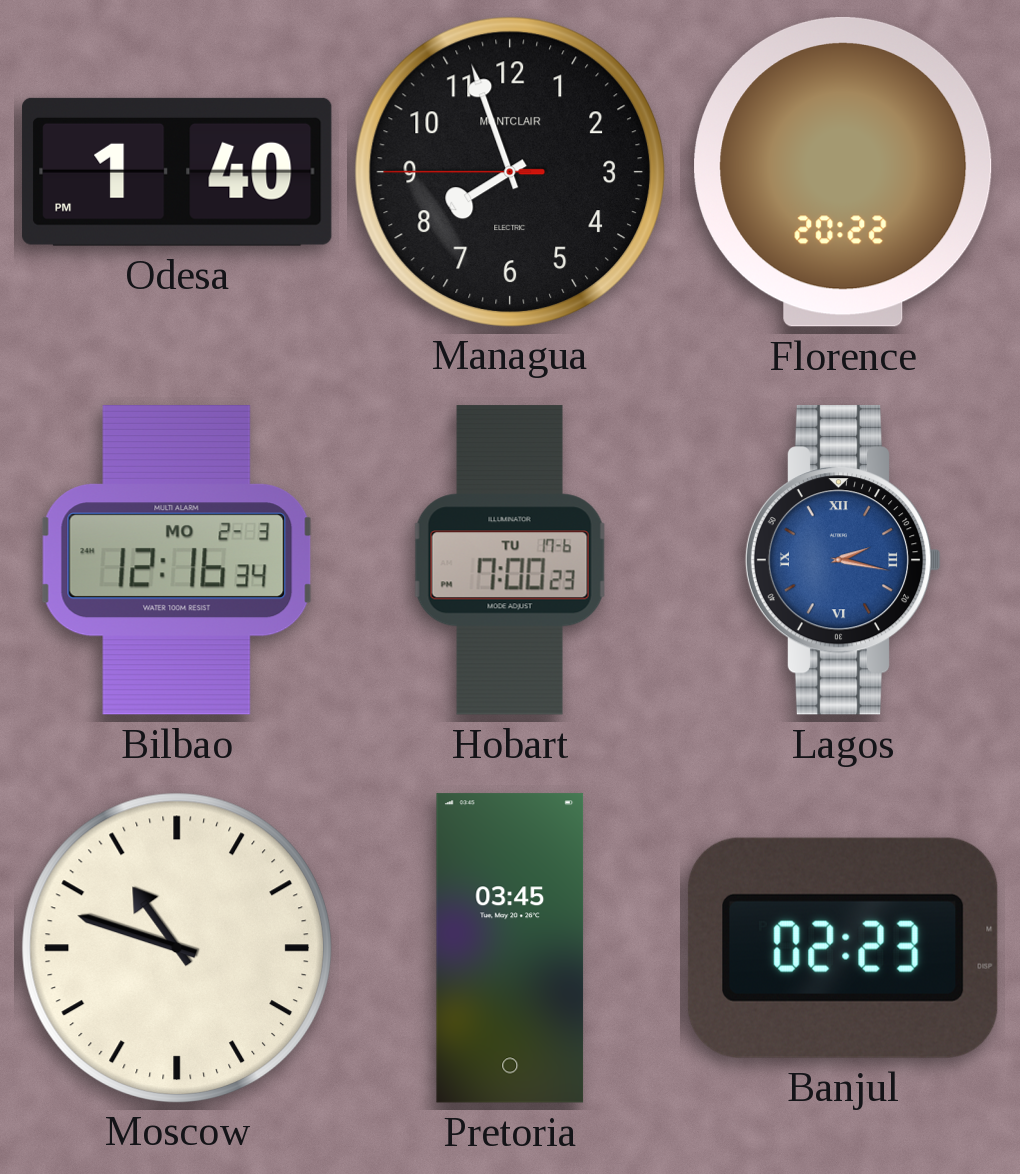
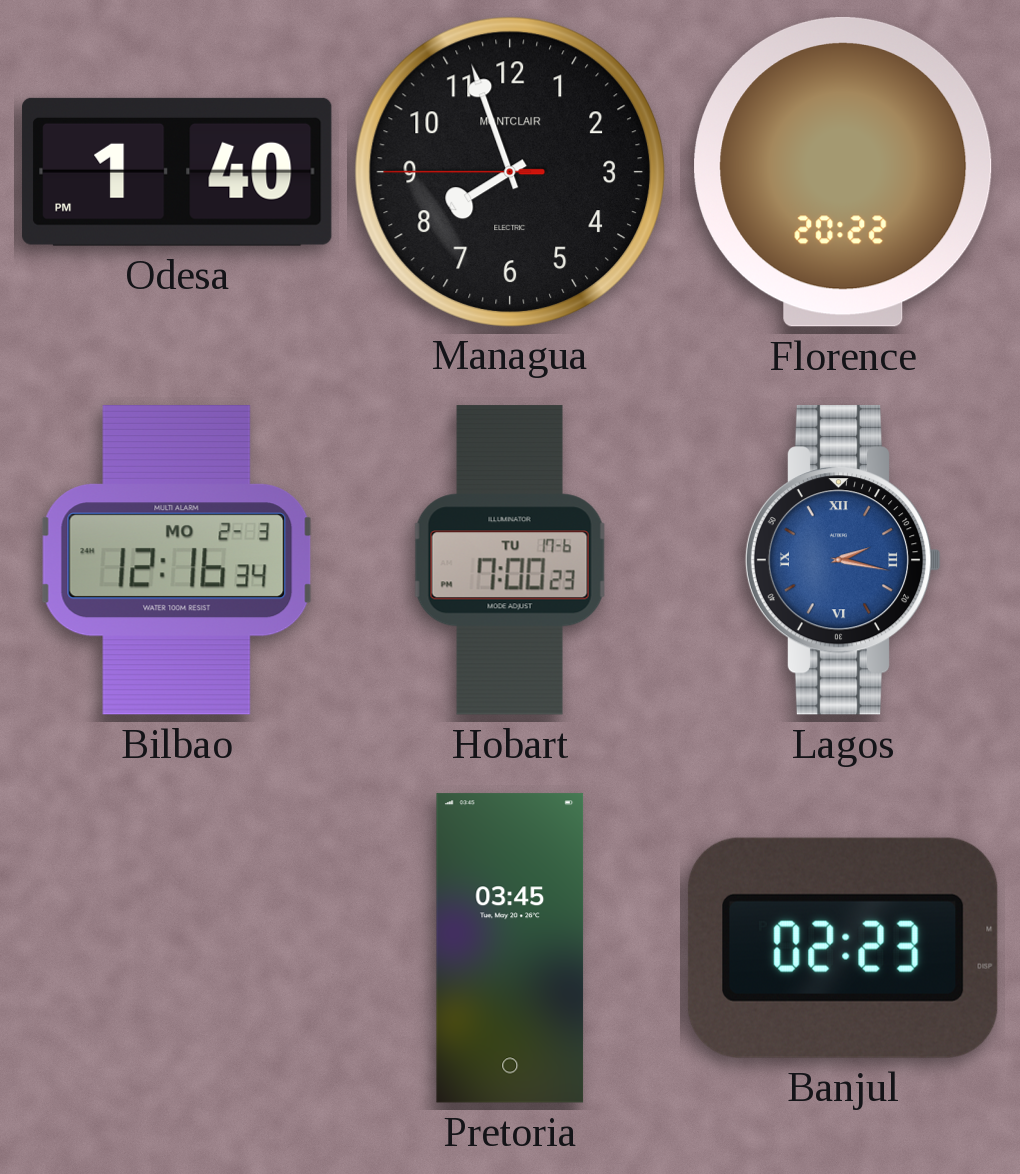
Moscow: 10:48 -> none (176, 947)
